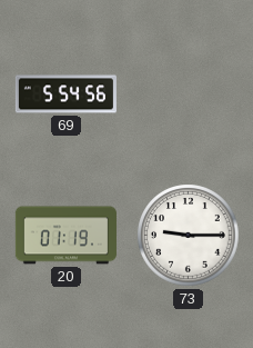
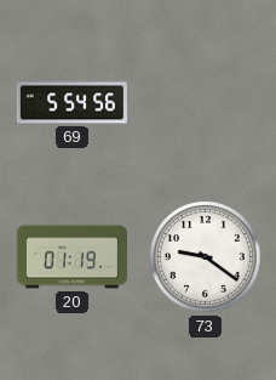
73: 9:15 -> 9:21 (206, 257)
